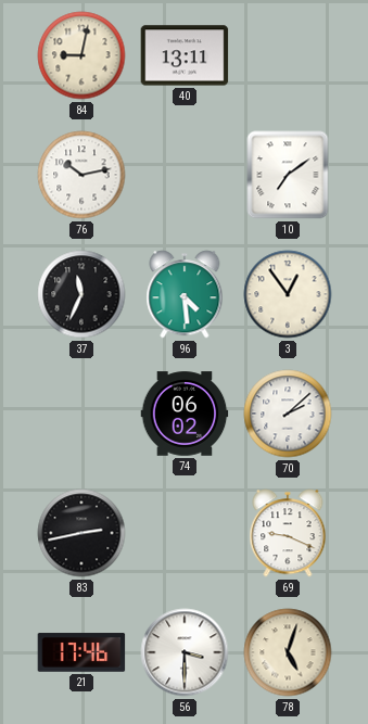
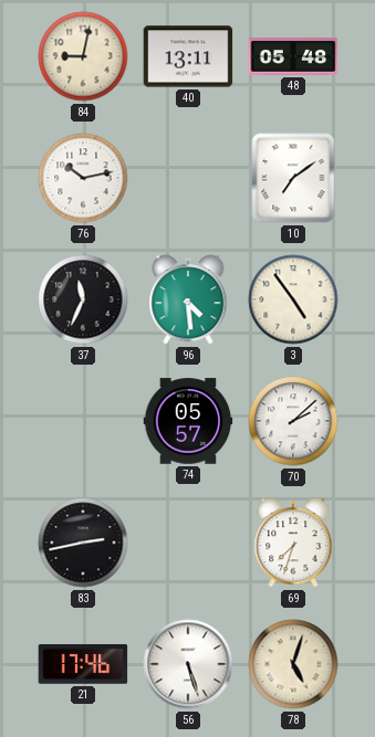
48: none -> 05:48 (293, 56)
3: 12:54 -> 4:54 (293, 299)
74: 06:02 -> 05:57 (188, 421)
69: 9:19 -> 7:33 (293, 543)
56: 3:30 -> 5:27 (188, 664)
